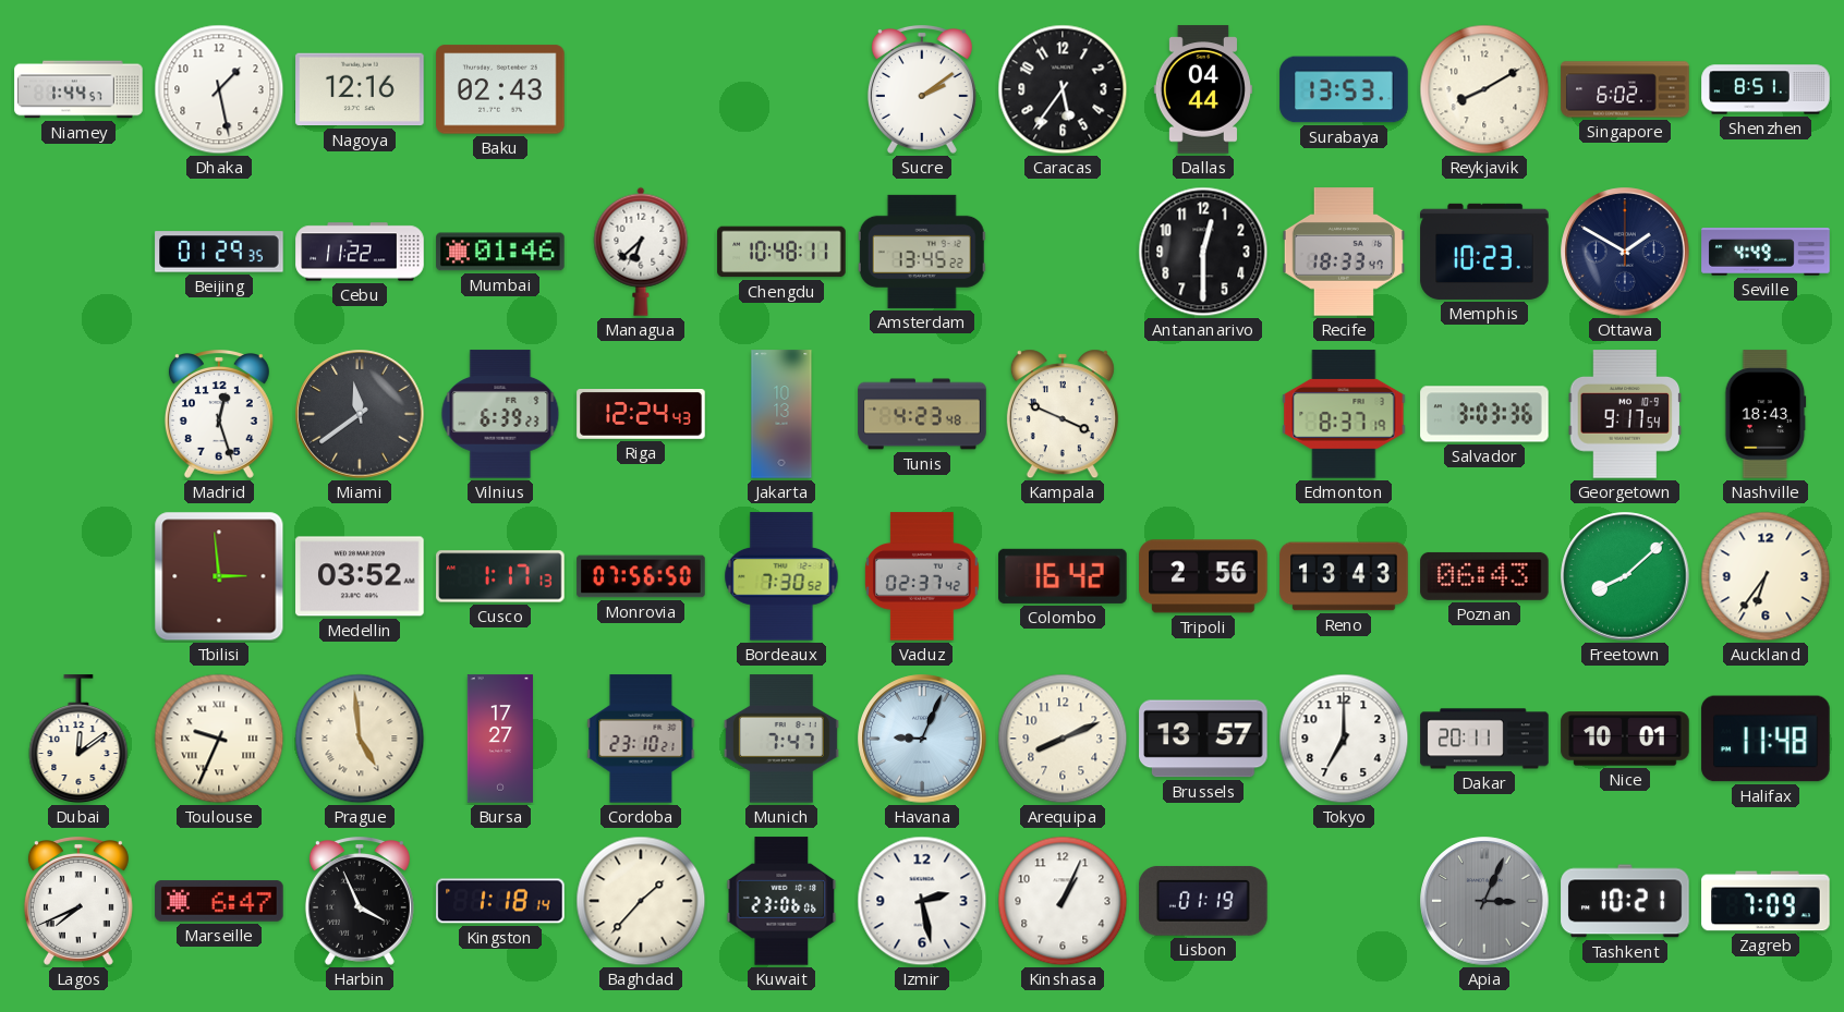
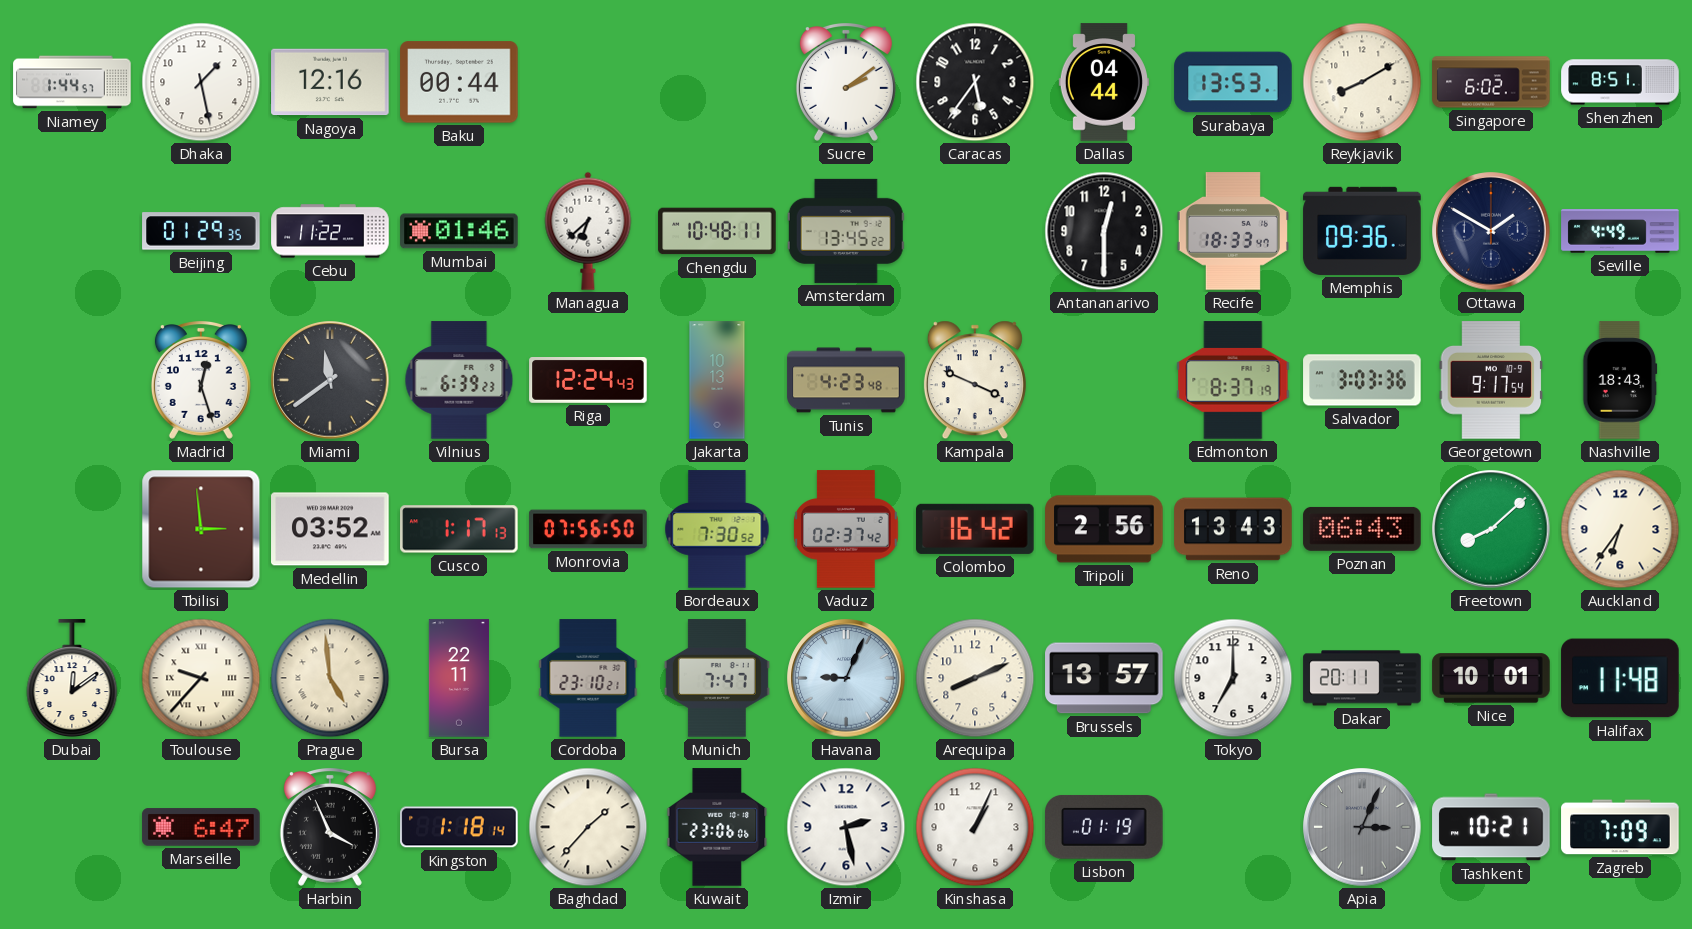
Baku: 02:43 -> 00:44 (459, 82)
Memphis: 10:23 -> 09:36 (1362, 231)
Toulouse: 9:34 -> 9:37 (201, 678)
Bursa: 17:27 -> 22:11 (459, 678)
Lagos: 7:41 -> none (78, 902)
